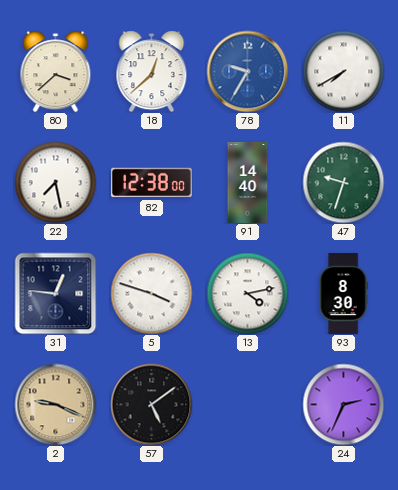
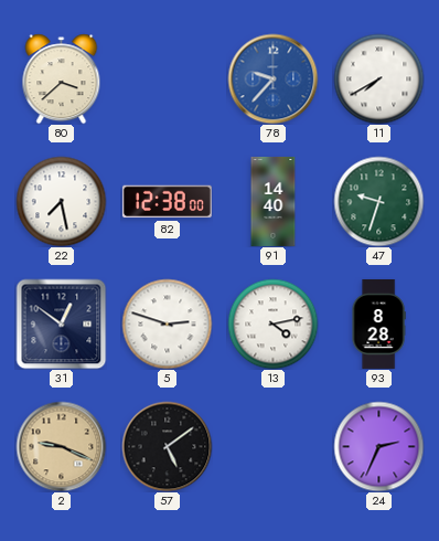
18: 12:38 -> none (152, 71)
78: 9:35 -> 9:37 (272, 78)
31: 12:46 -> 12:51 (61, 323)
5: 3:48 -> 2:48 (167, 323)
93: 8:30 -> 8:28 (378, 323)
